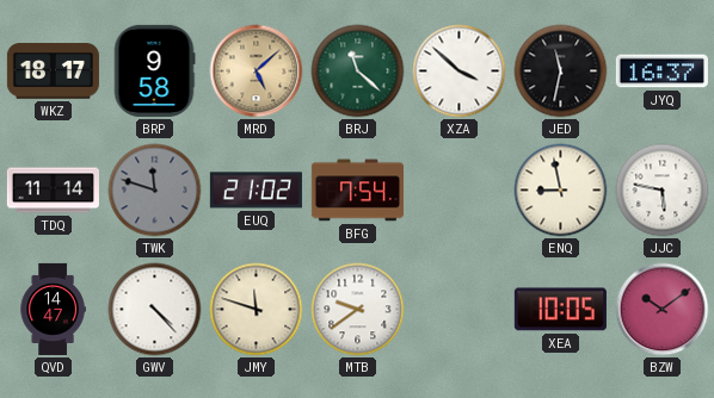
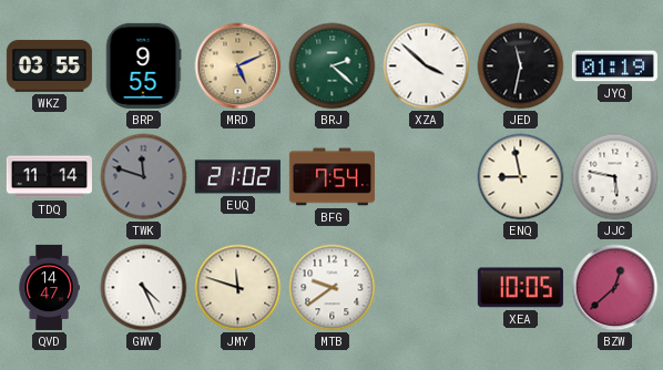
WKZ: 18:17 -> 03:55 (49, 66)
BRP: 9:58 -> 9:55 (143, 65)
MRD: 5:08 -> 5:11 (238, 66)
BRJ: 11:22 -> 2:22 (333, 66)
JYQ: 16:37 -> 01:19 (614, 66)
GWV: 4:23 -> 4:26 (144, 288)
BZW: 10:09 -> 12:38 (615, 288)
